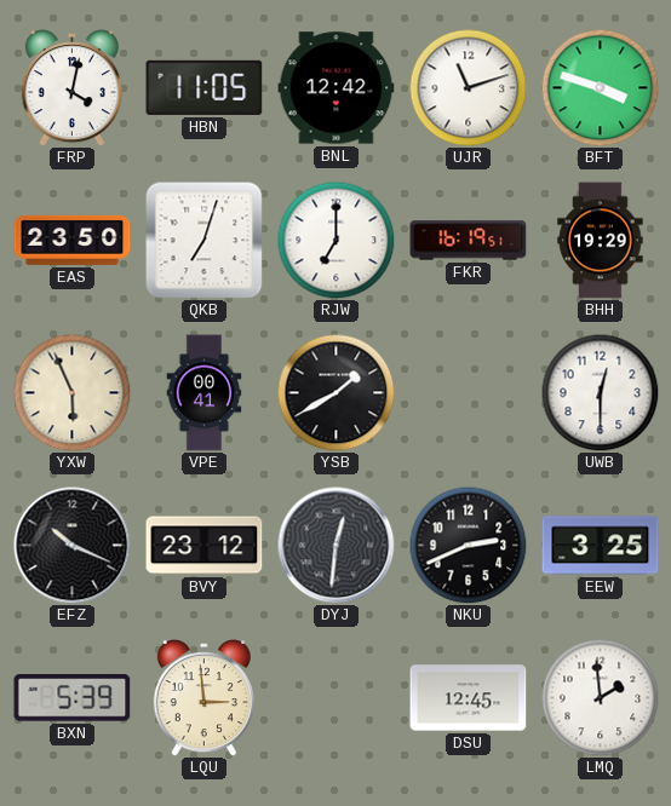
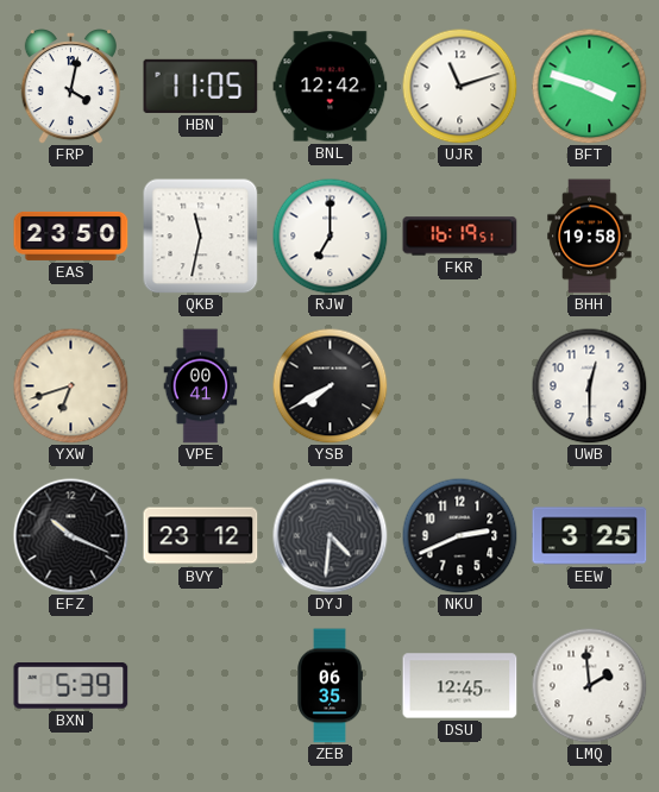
QKB: 7:03 -> 11:32 (201, 237)
BHH: 19:29 -> 19:58 (590, 237)
YXW: 5:56 -> 6:42 (70, 385)
YSB: 1:40 -> 7:40 (329, 385)
DYJ: 12:31 -> 4:31 (331, 536)
LQU: 2:59 -> none (203, 698)
ZEB: none -> 06:35 (329, 686)
